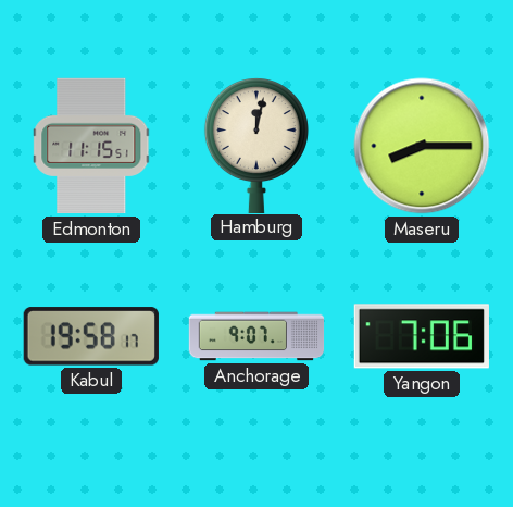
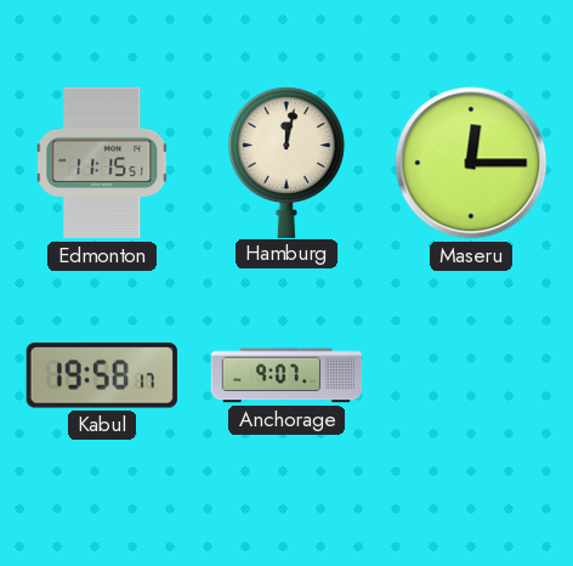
Maseru: 8:15 -> 12:15 (471, 163)
Yangon: 7:06 -> none (422, 336)
